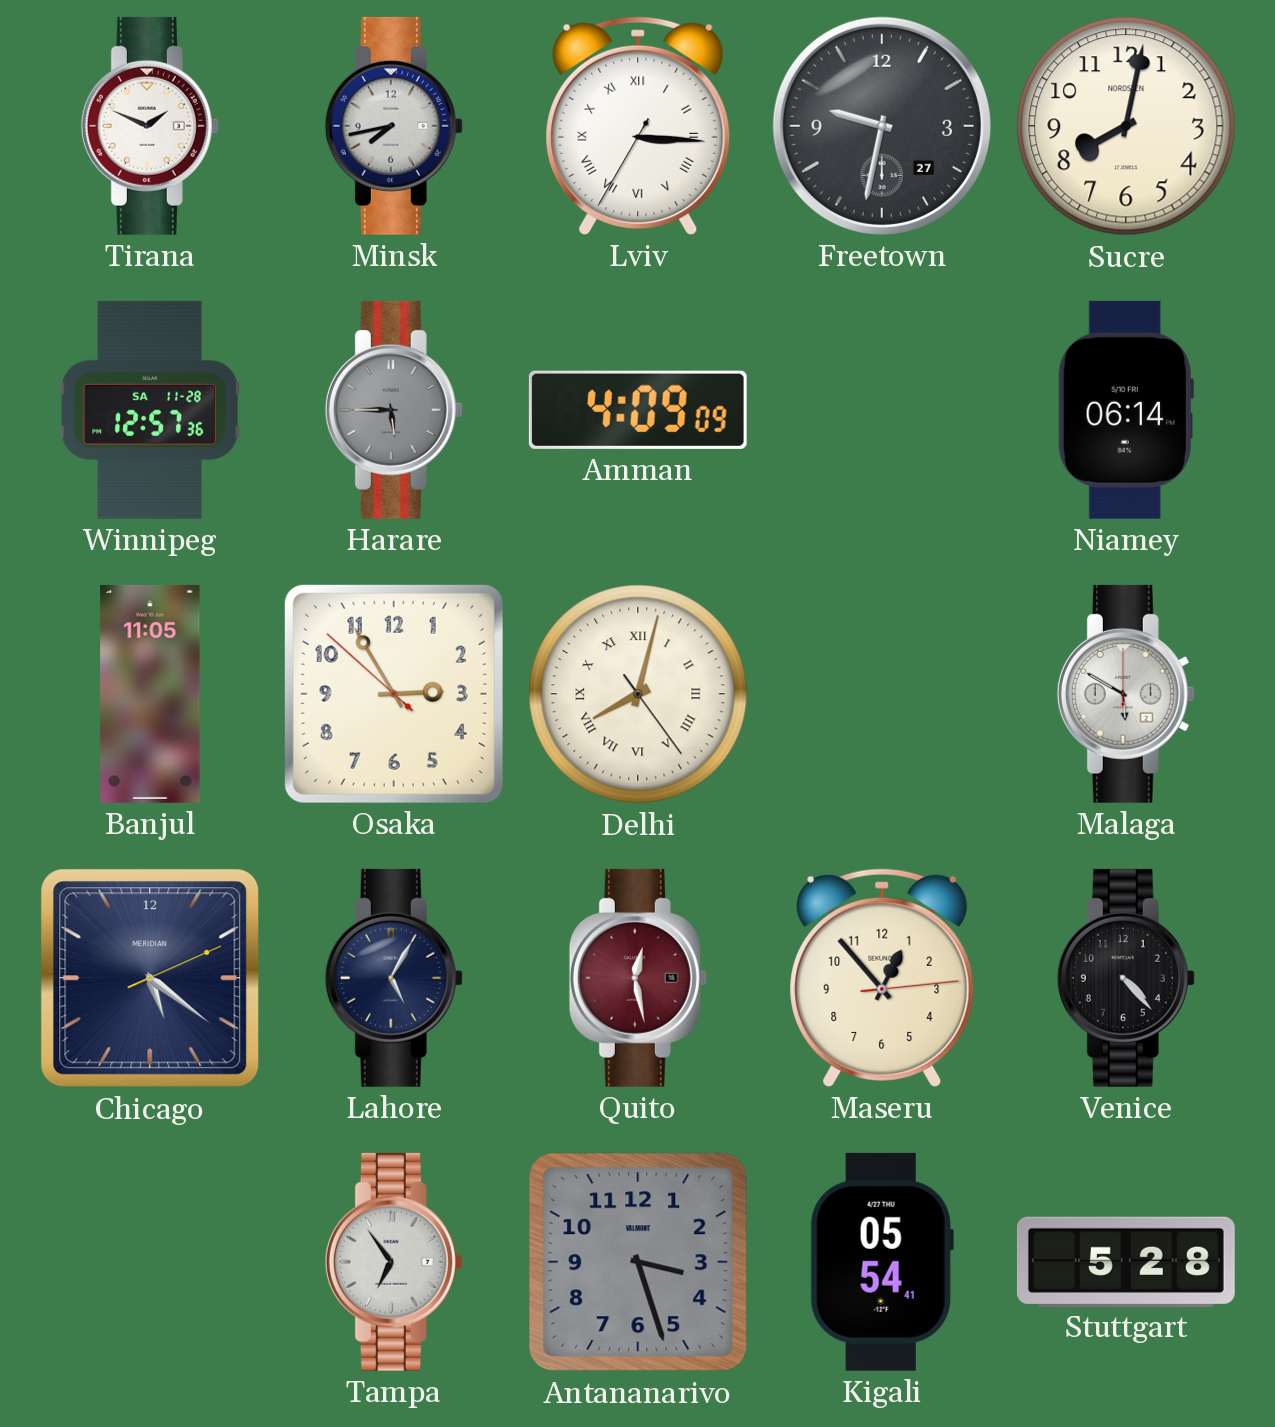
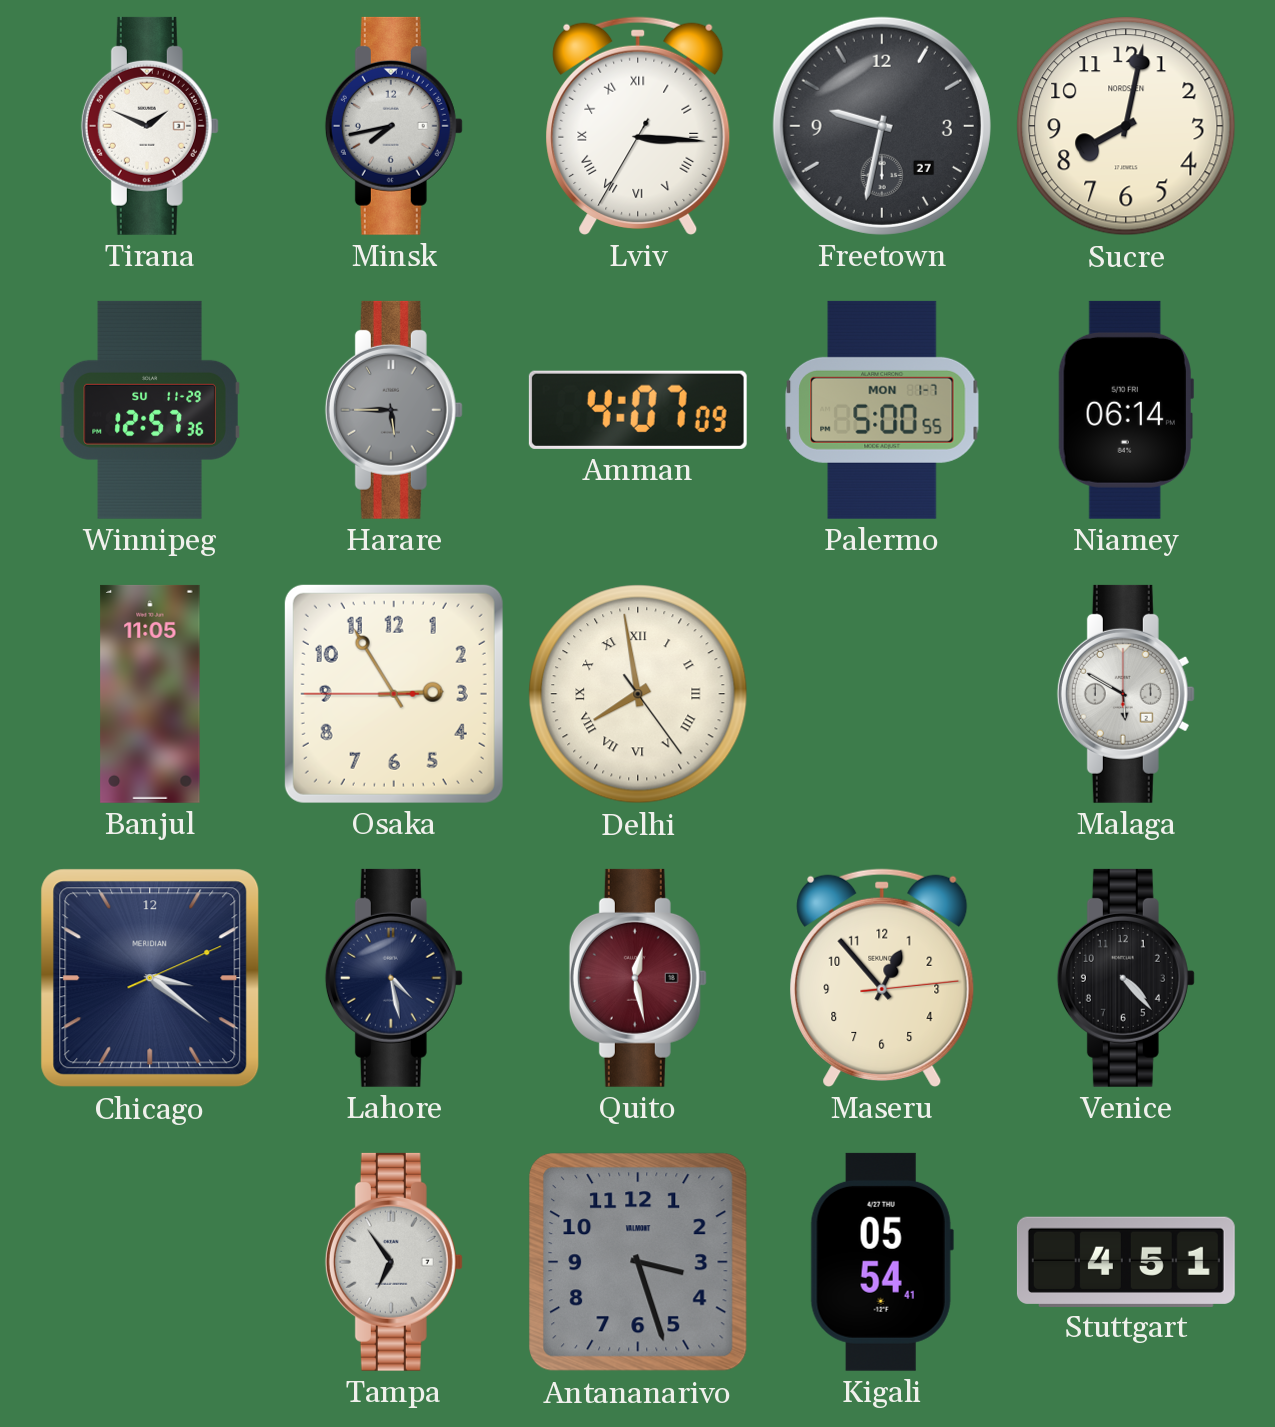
Winnipeg date: SA 11-28 -> SU 11-29 (150, 410)
Amman: 4:09 -> 4:07 (638, 410)
Palermo: none -> 5:00 (882, 410)
Osaka: 2:54:52 -> 2:54:45 (394, 694)
Delhi: 8:02 -> 7:58 (638, 694)
Chicago: 5:21 -> 3:21 (150, 978)
Lahore: 5:05 -> 4:28 (394, 978)
Stuttgart: 5:28 -> 4:51 (1126, 1261)
